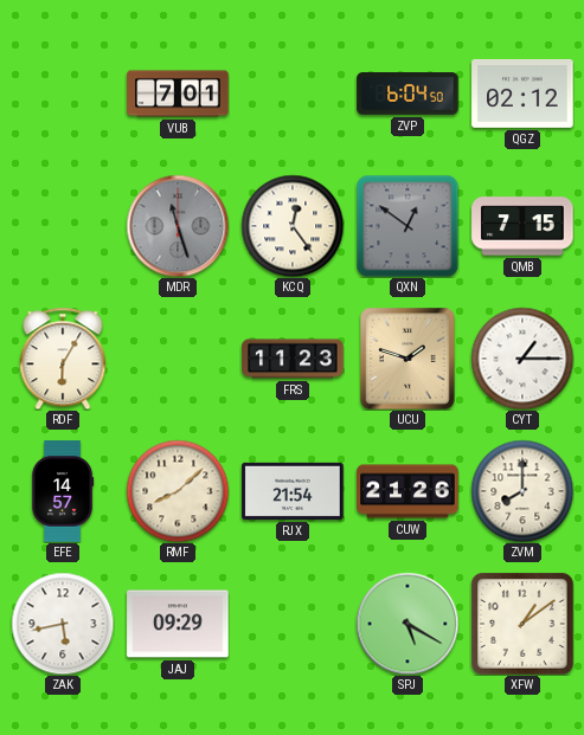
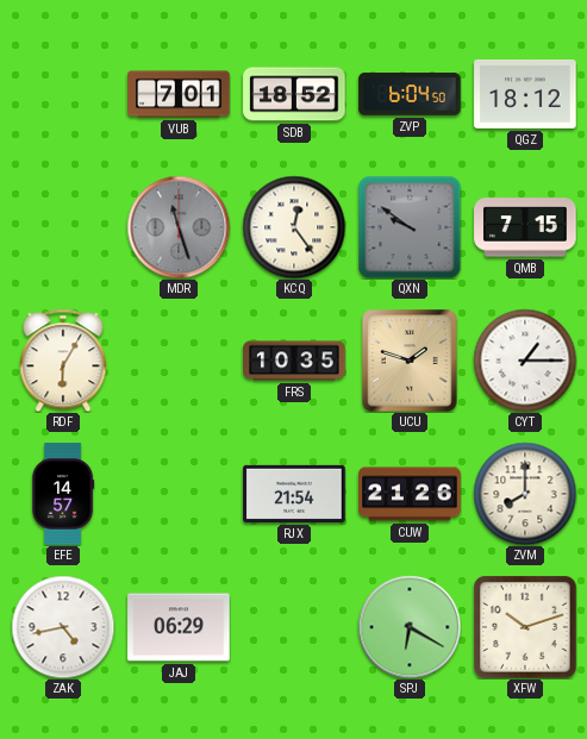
SDB: none -> 18:52 (294, 94)
QGZ: 02:12 -> 18:12 (525, 94)
QXN: 12:51 -> 9:51 (410, 227)
FRS: 11:23 -> 10:35 (294, 361)
RMF: 8:08 -> none (178, 491)
ZAK: 5:43 -> 4:43 (63, 627)
JAJ: 09:29 -> 06:29 (179, 627)
SPJ: 5:20 -> 6:20 (410, 627)
XFW: 1:09 -> 10:12 (525, 627)
